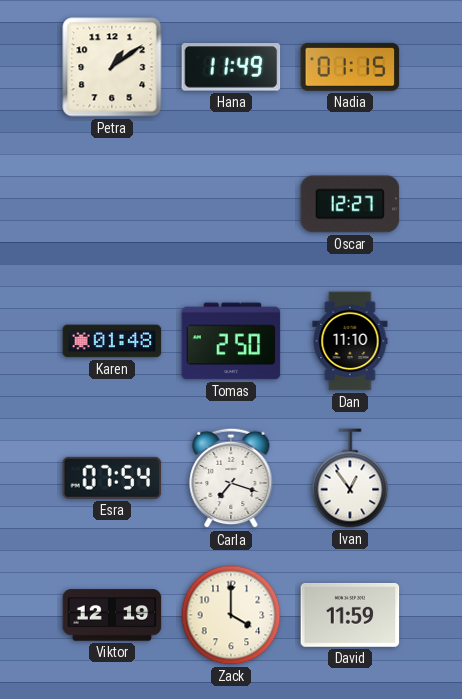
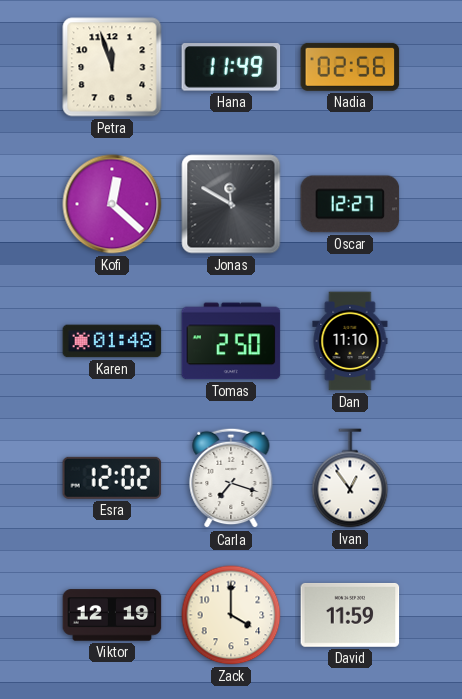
Petra: 1:09 -> 11:57 (112, 67)
Nadia: 01:15 -> 02:56 (350, 67)
Kofi: none -> 12:22 (112, 204)
Jonas: none -> 11:50 (231, 204)
Esra: 07:54 -> 12:02 (112, 478)
